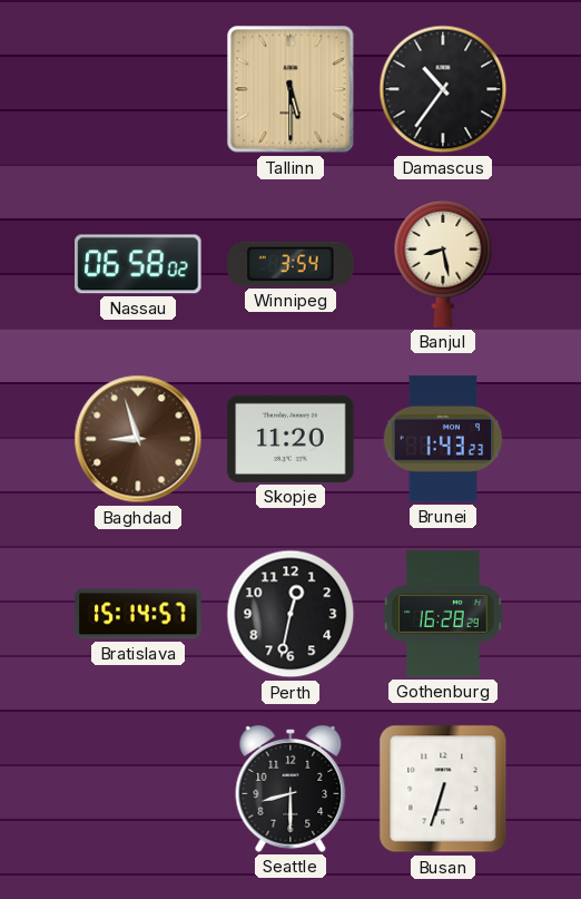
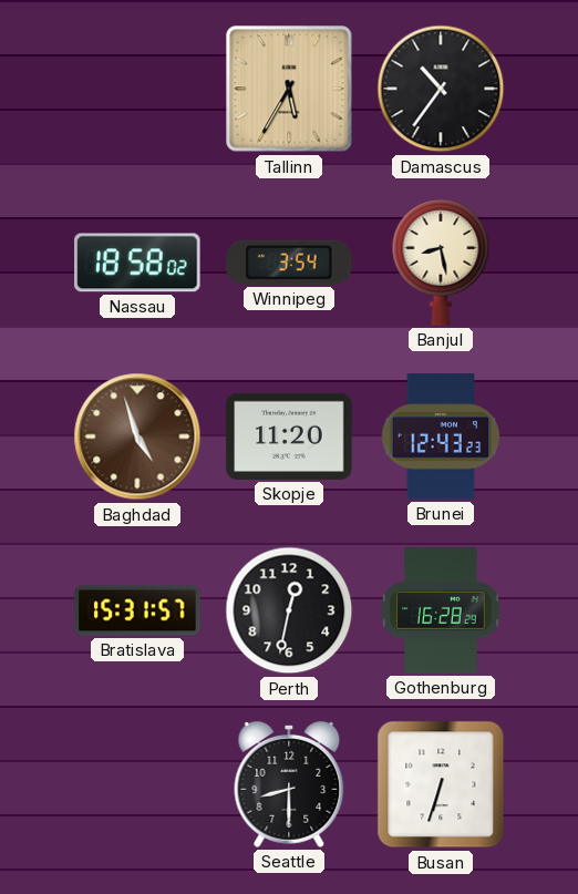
Tallinn: 5:30 -> 5:35 (289, 89)
Nassau: 06:58 -> 18:58 (137, 263)
Baghdad: 8:57 -> 4:57 (137, 436)
Brunei: 1:43 -> 12:43 (441, 436)
Bratislava: 15:14 -> 15:31 (137, 610)
